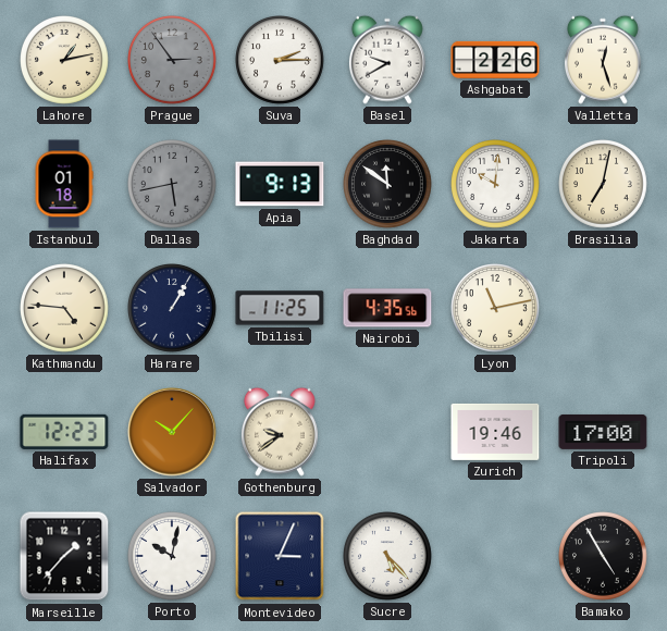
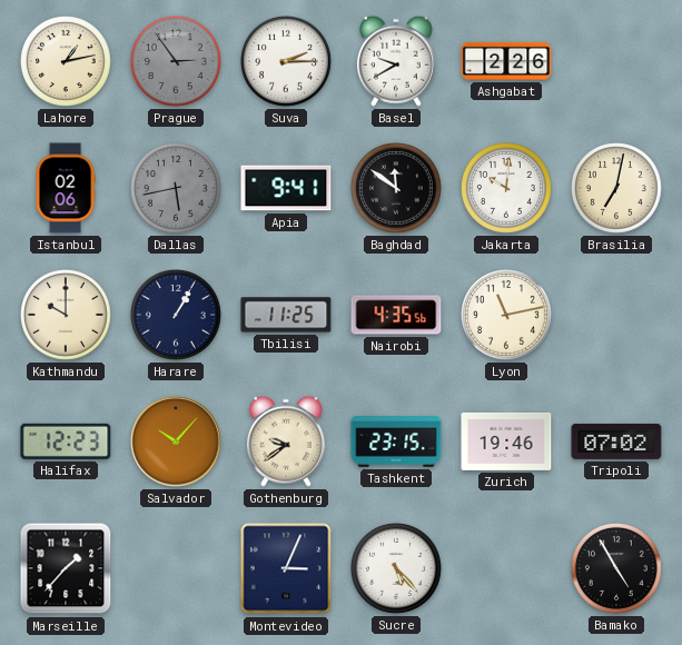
Valletta: 12:27 -> none (603, 60)
Istanbul: 01:18 -> 02:06 (66, 188)
Apia: 9:13 -> 9:41 (286, 188)
Kathmandu: 4:46 -> 10:00 (67, 316)
Tashkent: none -> 23:15 (396, 441)
Tripoli: 17:00 -> 07:02 (616, 441)
Porto: 10:02 -> none (173, 557)
